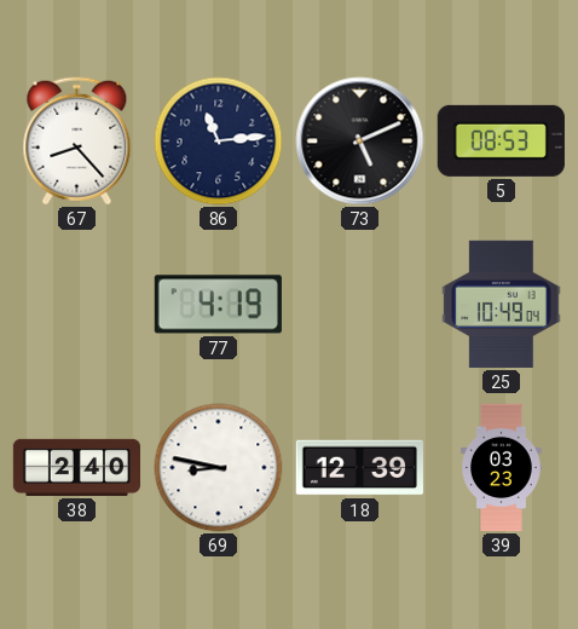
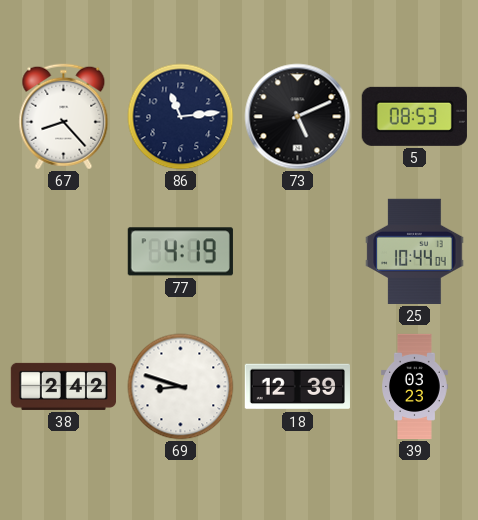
25: 10:49 -> 10:44 (415, 251)
38: 2:40 -> 2:42 (63, 386)
69: 8:47 -> 8:48 (181, 387)
